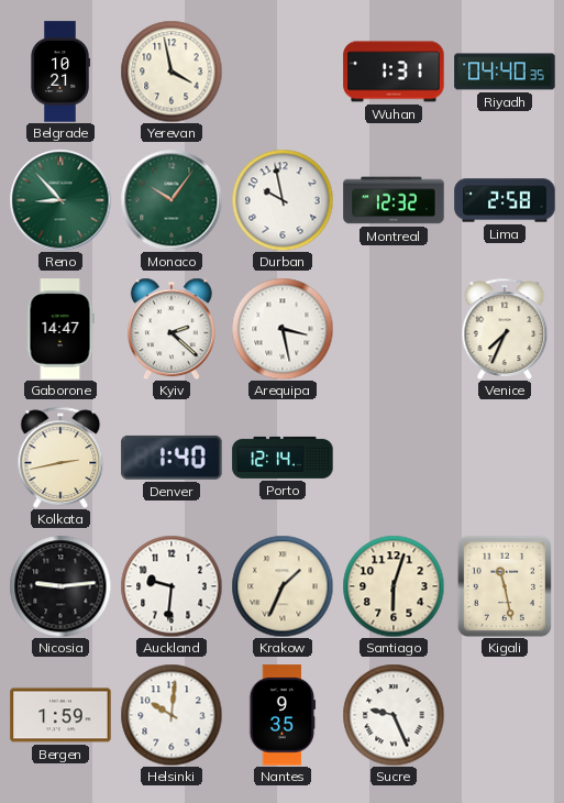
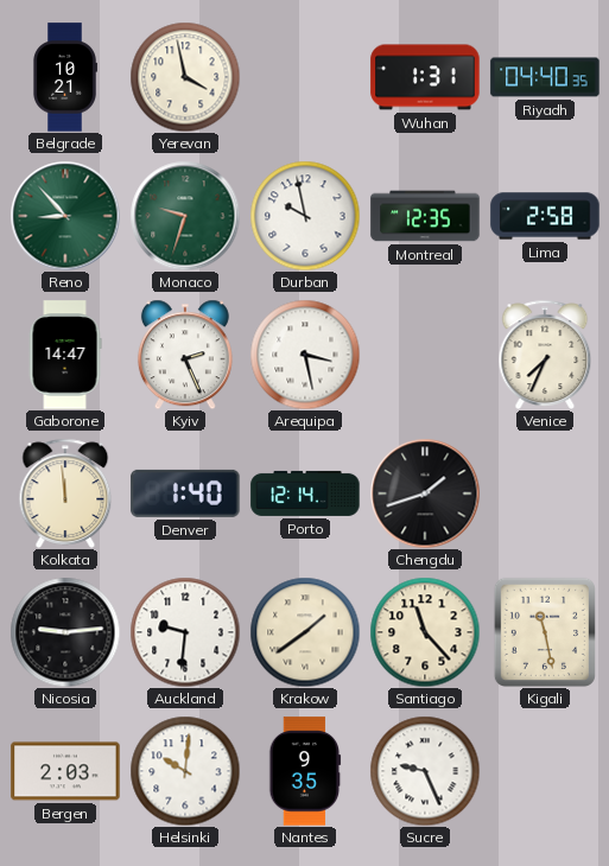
Monaco: 10:06 -> 9:33 (185, 216)
Montreal: 12:32 -> 12:35 (425, 216)
Kyiv: 2:22 -> 2:26 (185, 355)
Kolkata: 2:43 -> 11:59 (65, 494)
Chengdu: none -> 1:42 (425, 494)
Krakow: 1:34 -> 1:39 (305, 632)
Santiago: 6:03 -> 11:23 (425, 632)
Bergen: 1:59 -> 2:03 (65, 771)
